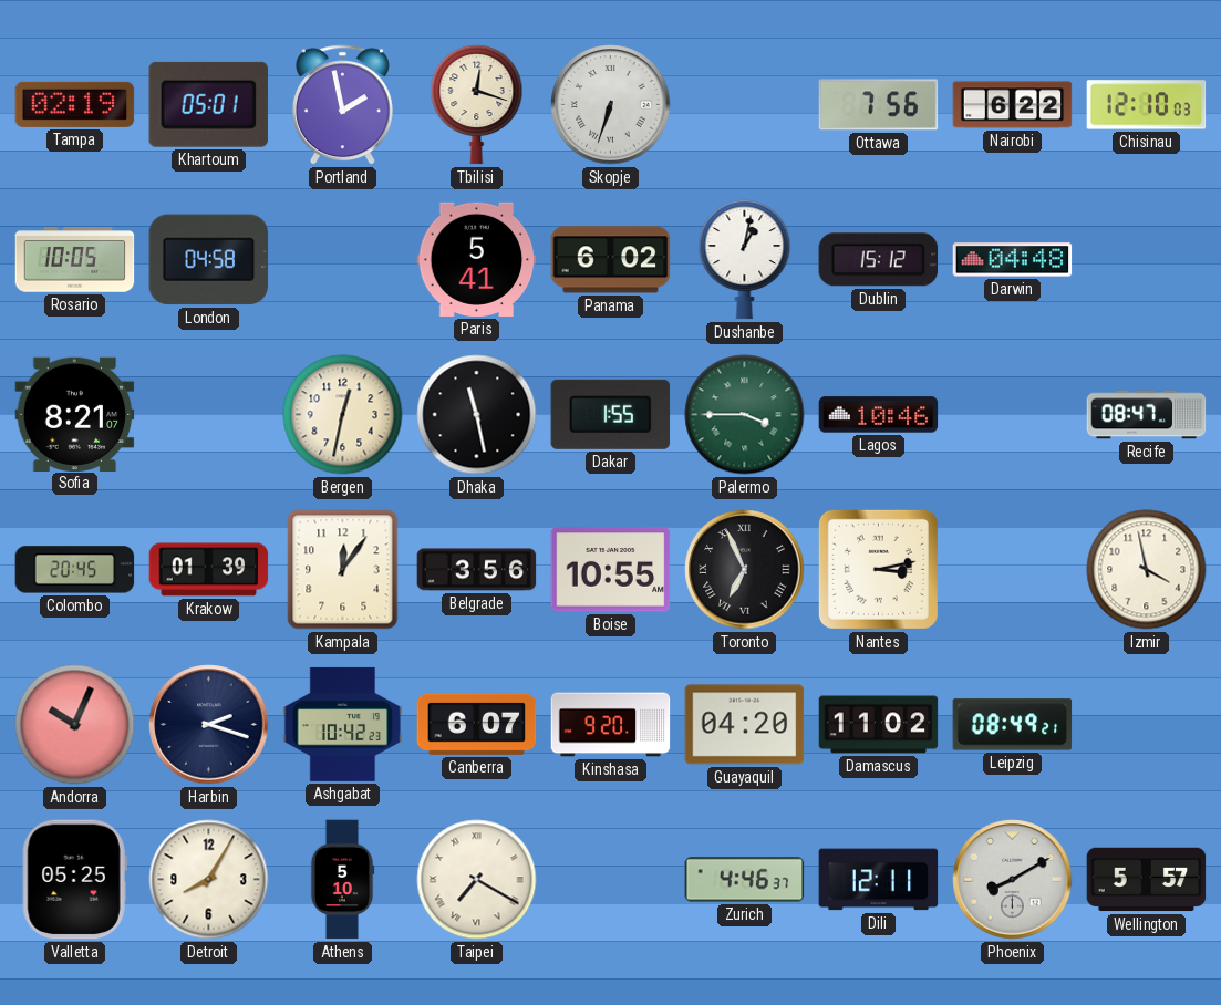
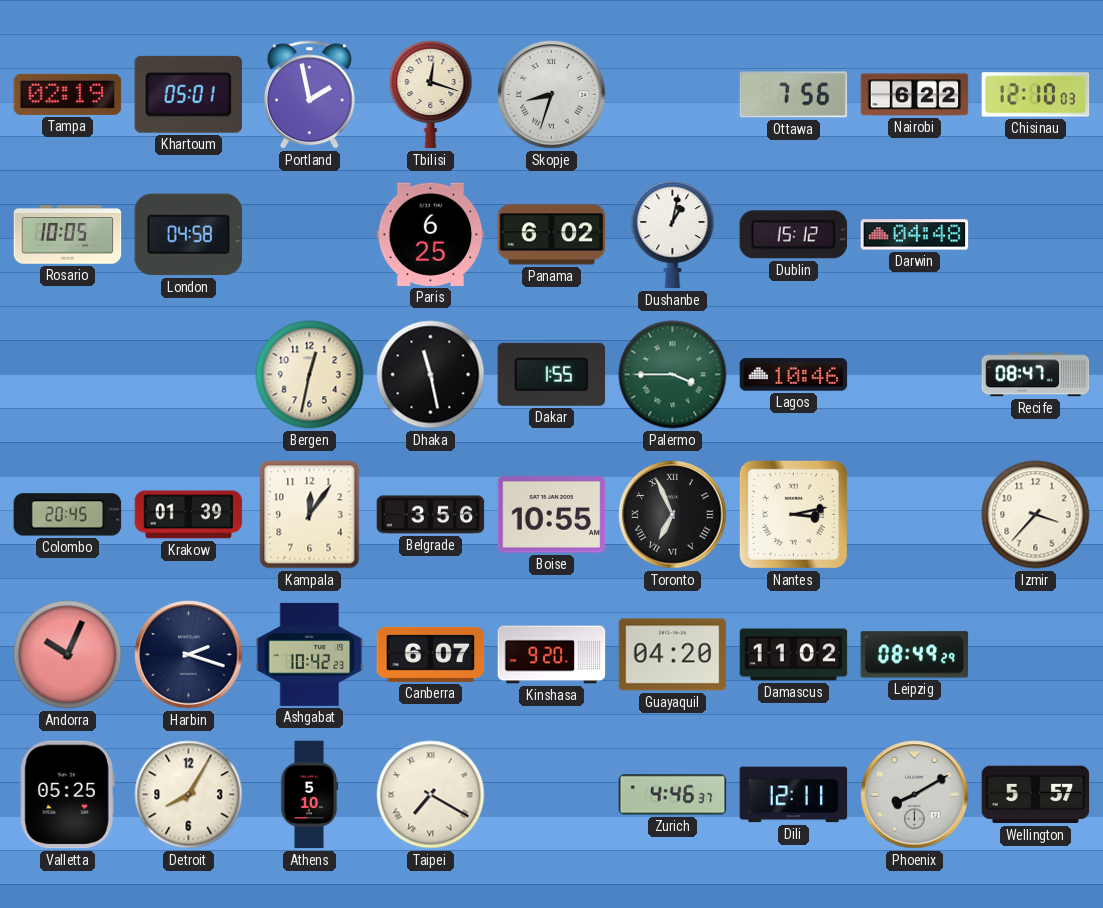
Skopje: 6:33 -> 8:33 (552, 95)
Paris: 5:41 -> 6:25 (431, 234)
Sofia: 8:21 -> none (75, 414)
Izmir: 3:58 -> 3:37 (1036, 515)
Leipzig: 08:49:21 -> 08:49:29 (915, 655)
